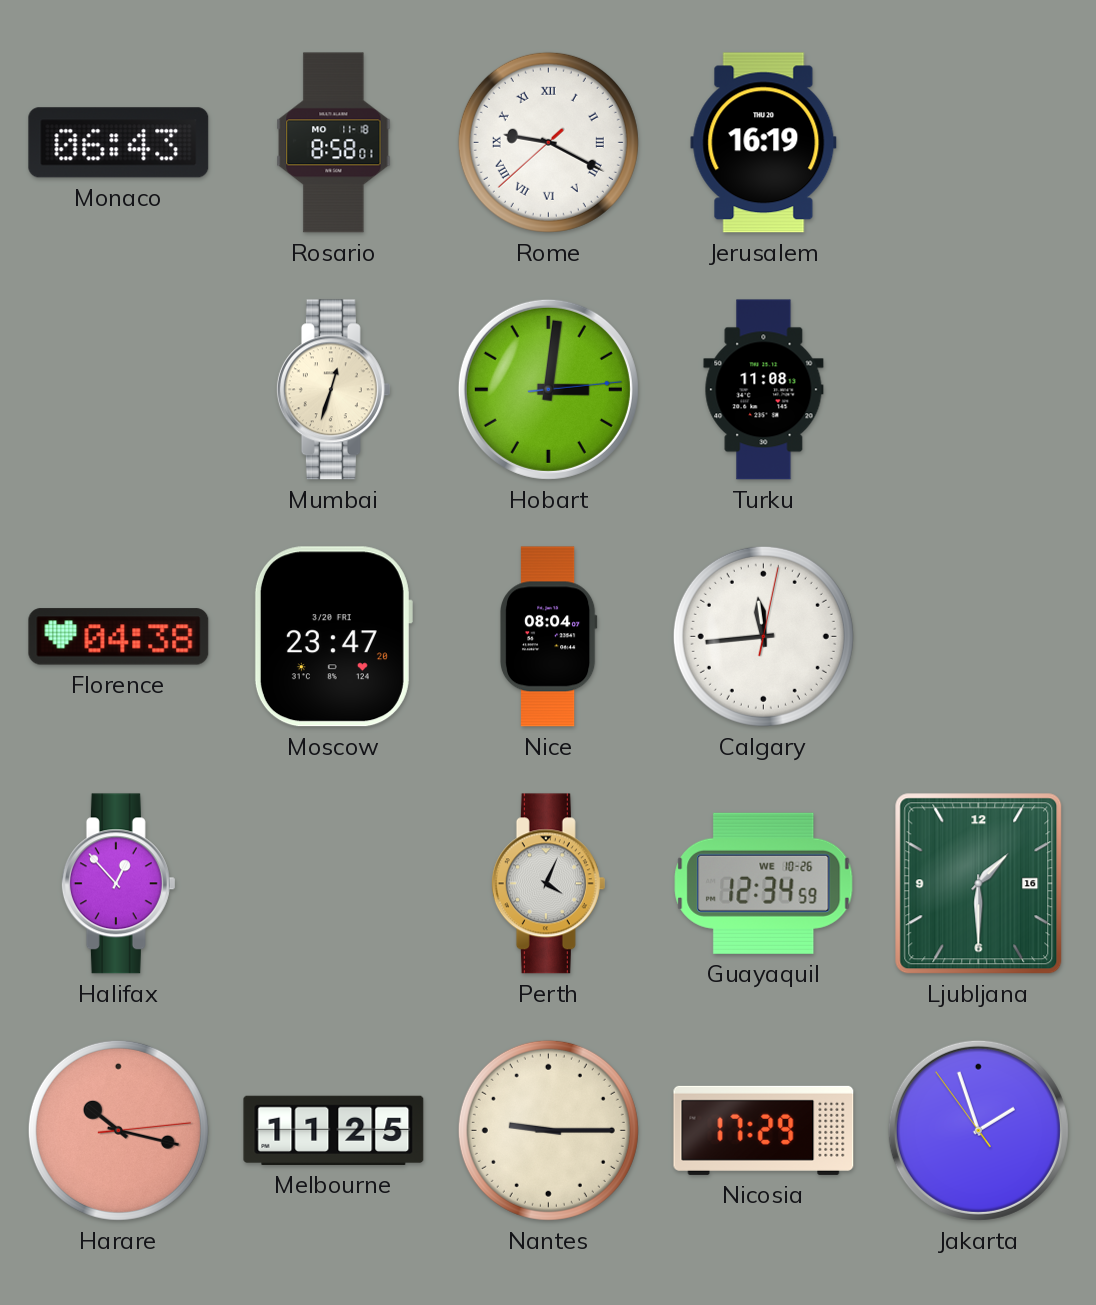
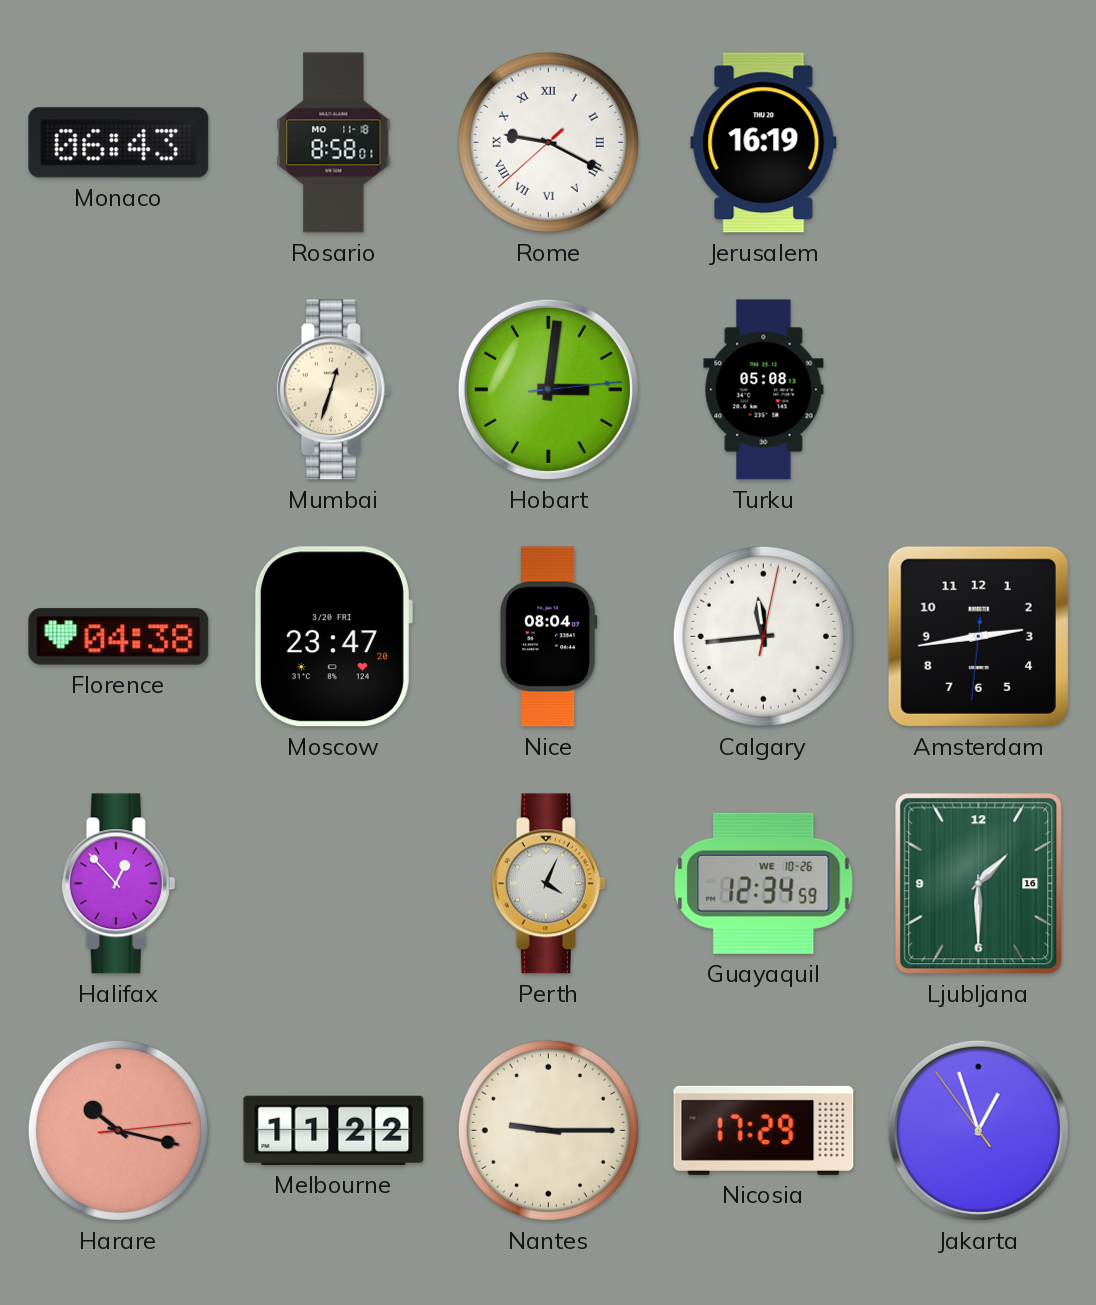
Turku: 11:08 -> 05:08 (764, 390)
Amsterdam: none -> 2:43 (978, 636)
Melbourne: 11:25 -> 11:22 (334, 1130)
Jakarta: 1:56 -> 12:56 (978, 1130)
